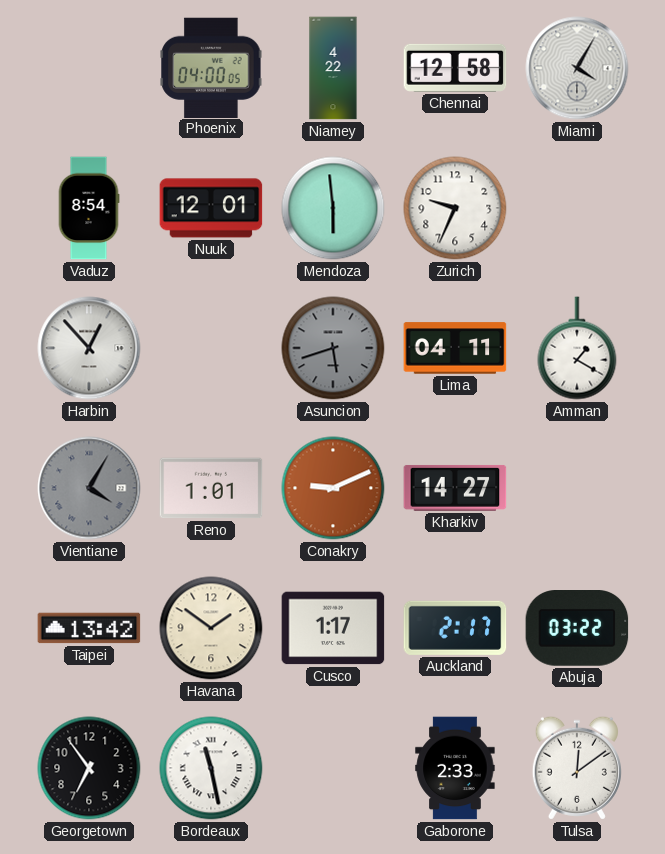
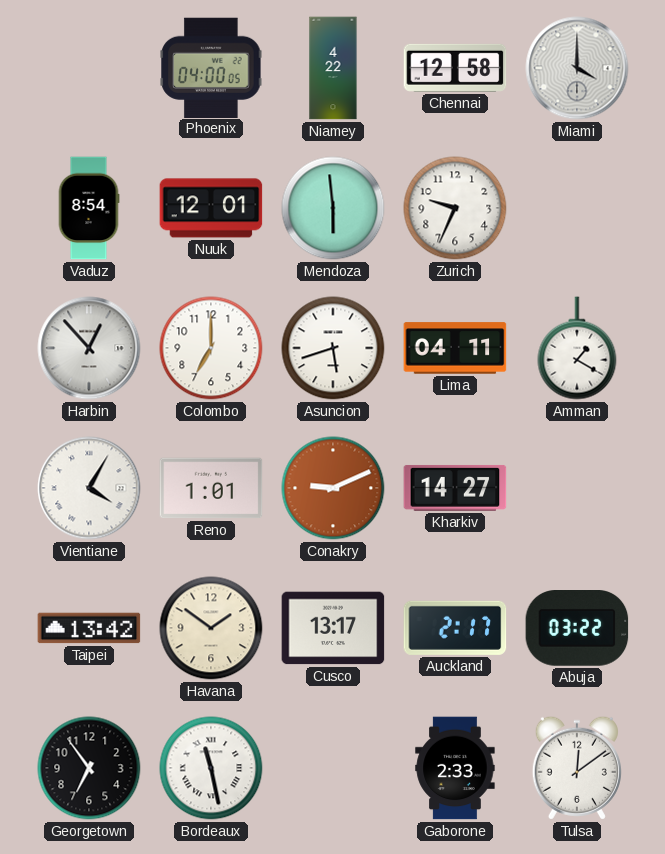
Miami: 4:05 -> 4:00 (577, 68)
Colombo: none -> 7:00 (211, 348)
Asuncion dial: grey -> white (333, 348)
Vientiane dial: grey -> white (89, 488)
Cusco: 1:17 -> 13:17 (333, 628)
